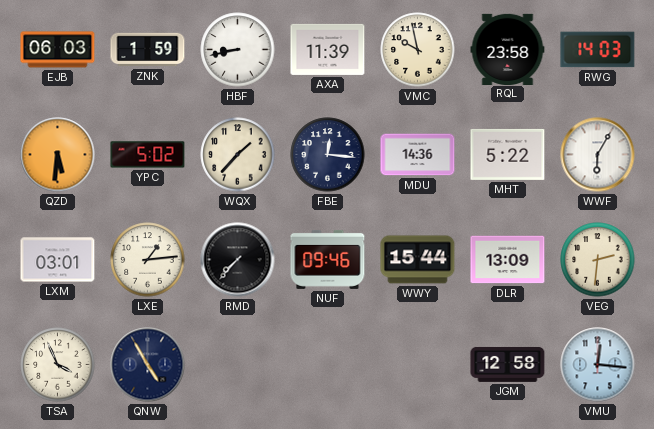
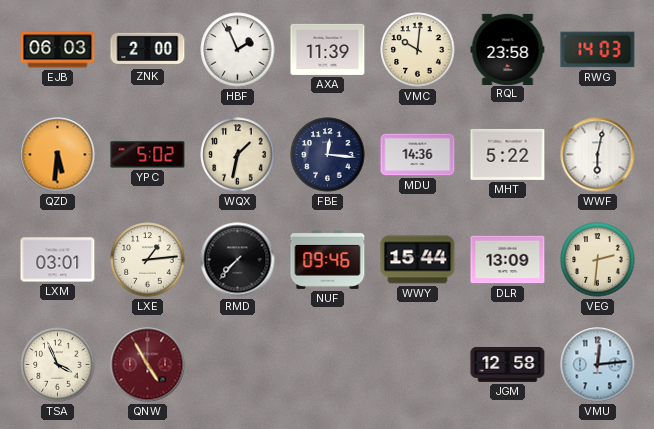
ZNK: 1:59 -> 2:00 (148, 50)
HBF: 8:43 -> 1:56 (238, 50)
VMC: 9:58 -> 10:01 (418, 50)
WQX: 1:37 -> 1:32 (238, 155)
WWF: 6:05 -> 6:02 (598, 155)
QNW dial: navy -> burgundy (148, 365)
VMU: 12:16 -> 12:14 (598, 365)
